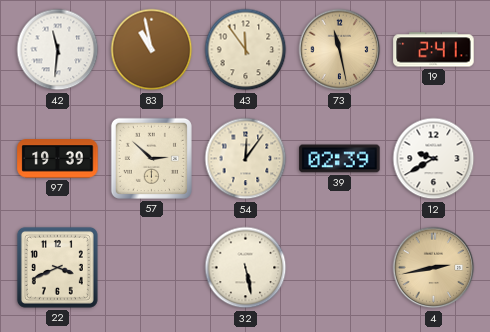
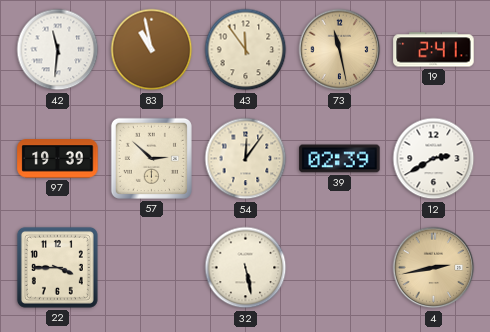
12: 9:40 -> 2:40 (434, 159)
22: 3:41 -> 3:45 (57, 267)
